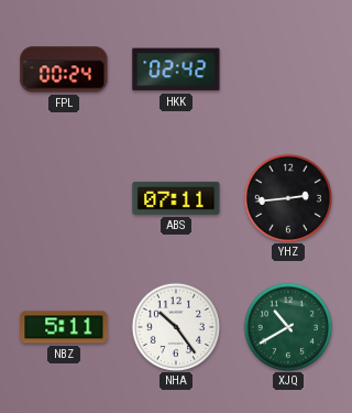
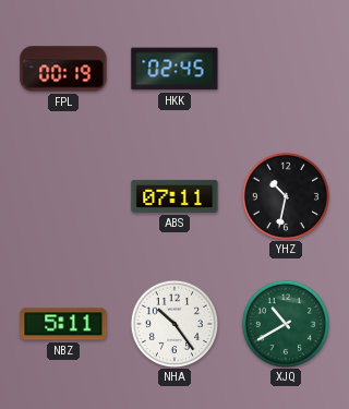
FPL: 00:24 -> 00:19 (63, 69)
HKK: 02:42 -> 02:45 (174, 69)
YHZ: 2:44 -> 10:32 (285, 195)
